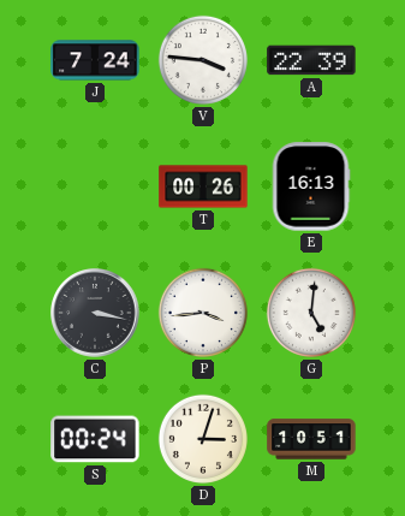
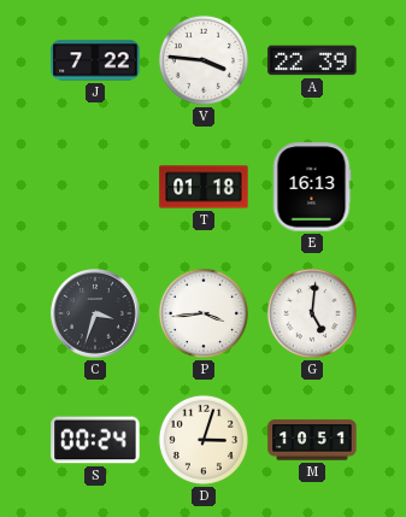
J: 7:24 -> 7:22 (95, 60)
T: 00:26 -> 01:18 (204, 187)
C: 3:17 -> 3:33 (95, 313)
